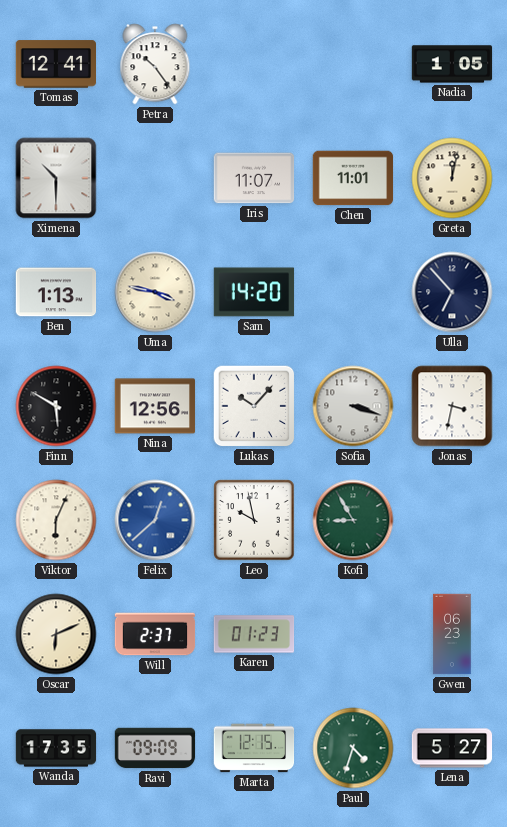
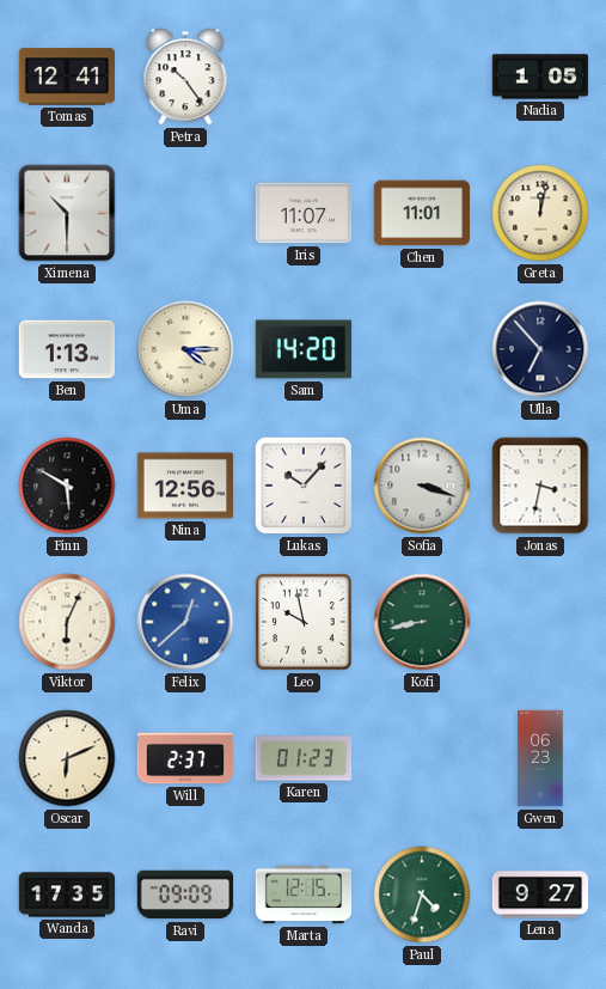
Uma: 3:47 -> 4:15 (185, 349)
Kofi: 8:55 -> 8:43 (422, 622)
Lena: 5:27 -> 9:27 (540, 895)
